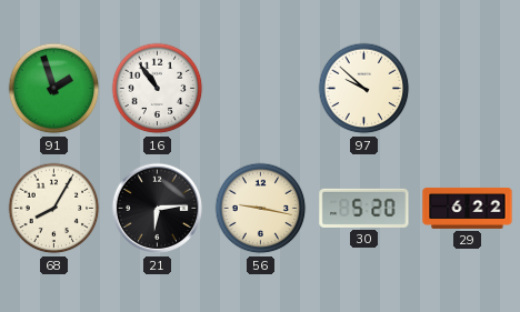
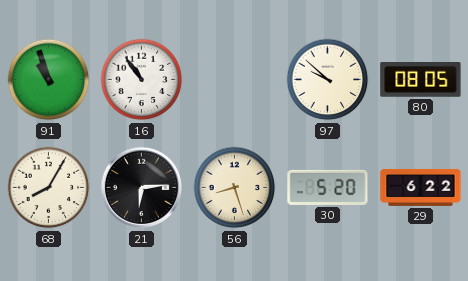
91: 1:57 -> 10:57 (49, 80)
80: none -> 08:05 (421, 80)
56: 9:17 -> 8:27 (235, 188)
